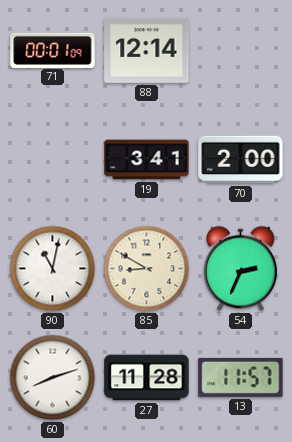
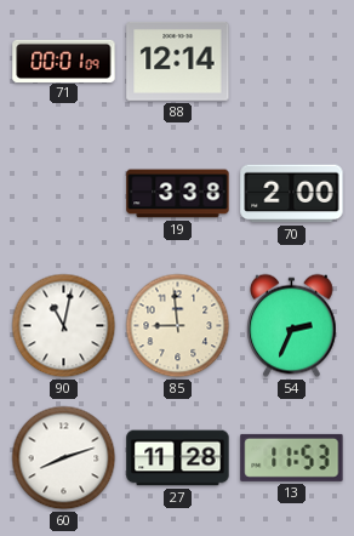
19: 3:41 -> 3:38 (178, 194)
85: 8:50 -> 8:59 (178, 326)
13: 11:57 -> 11:53 (292, 457)
